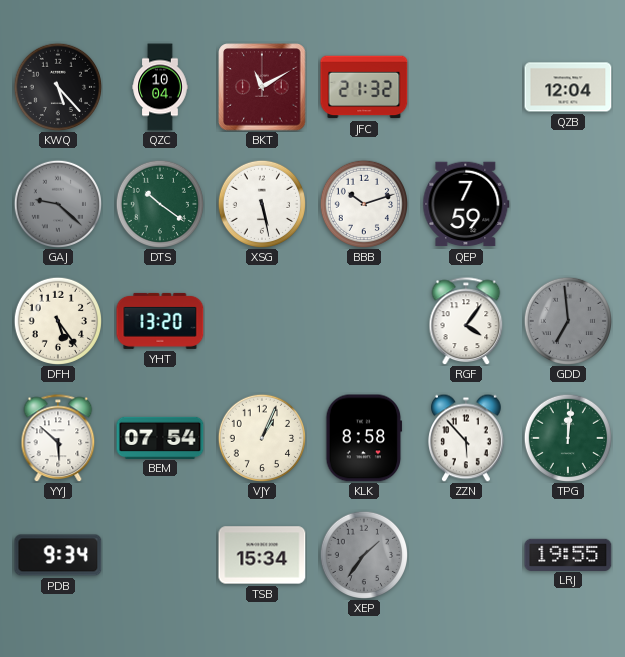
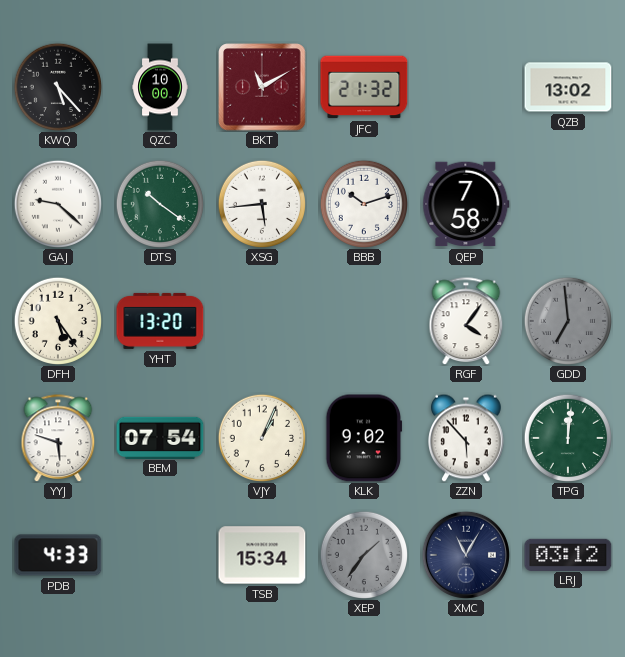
QZC: 10:04 -> 10:00 (160, 87)
QZB: 12:04 -> 13:02 (568, 87)
GAJ dial: grey -> white (57, 203)
XSG: 5:28 -> 5:44 (261, 203)
QEP: 7:59 -> 7:58 (466, 204)
YYJ: 5:52 -> 5:48 (58, 438)
KLK: 8:58 -> 9:02 (364, 438)
PDB: 9:34 -> 4:33 (58, 555)
XMC: none -> 11:05 (466, 555)
LRJ: 19:55 -> 03:12 (568, 554)
